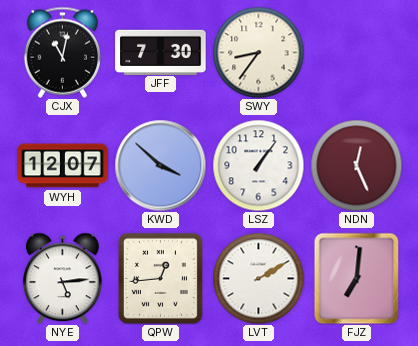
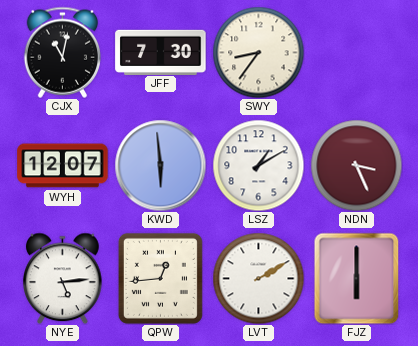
KWD: 3:52 -> 5:59 (160, 165)
LSZ: 1:06 -> 1:10 (258, 165)
NDN: 12:26 -> 3:26 (356, 165)
FJZ: 7:01 -> 6:00 (357, 278)
